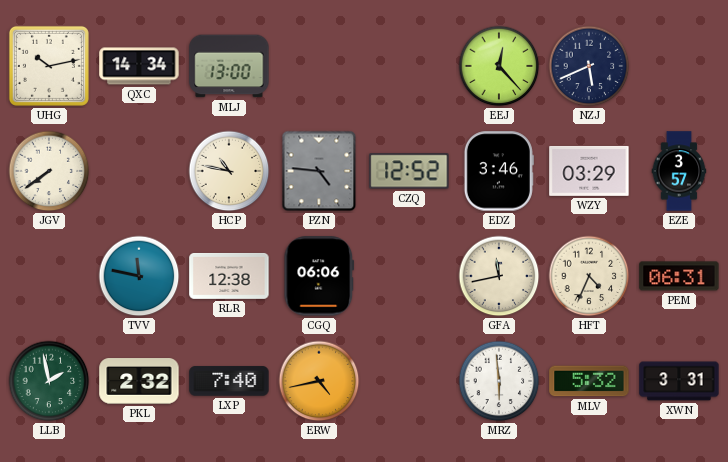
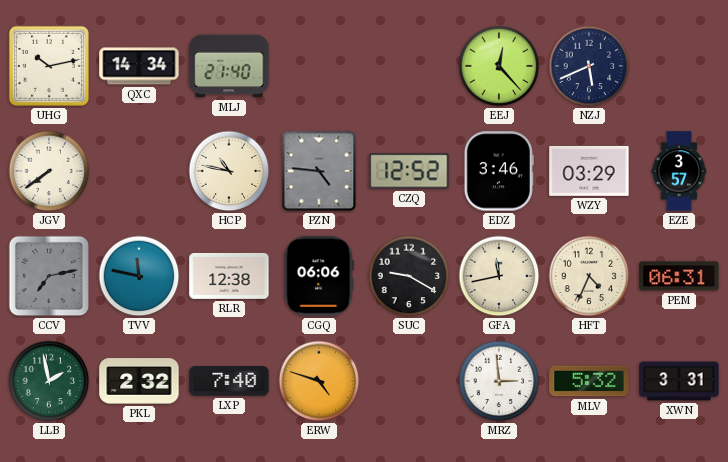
MLJ: 13:00 -> 21:40 (229, 66)
CCV: none -> 7:13 (49, 276)
SUC: none -> 9:20 (409, 276)
ERW: 4:43 -> 4:48 (319, 381)
MRZ: 5:59 -> 2:59 (499, 381)
